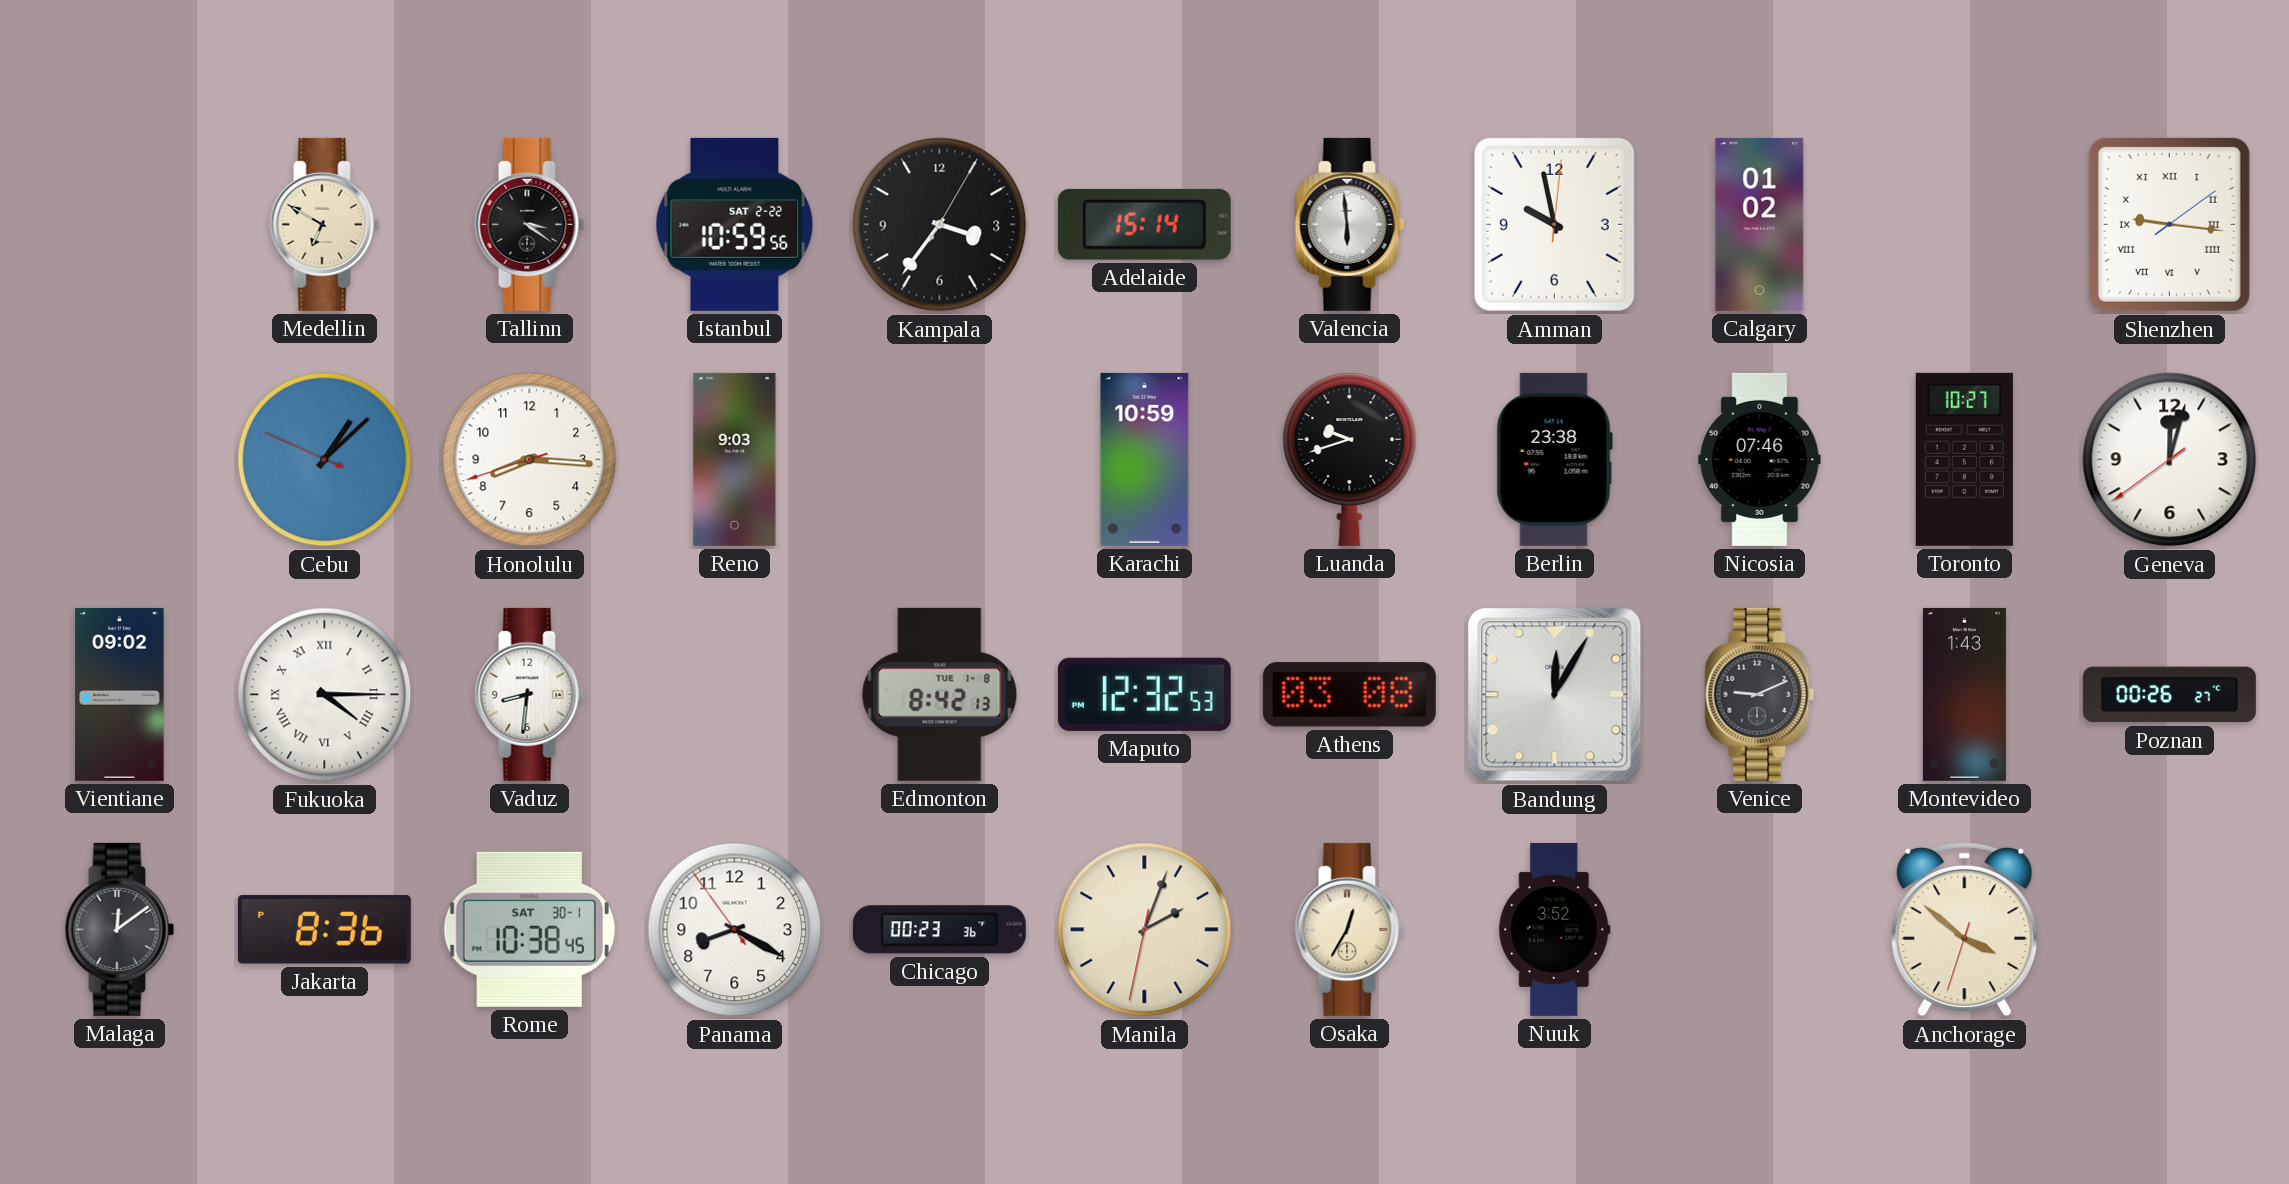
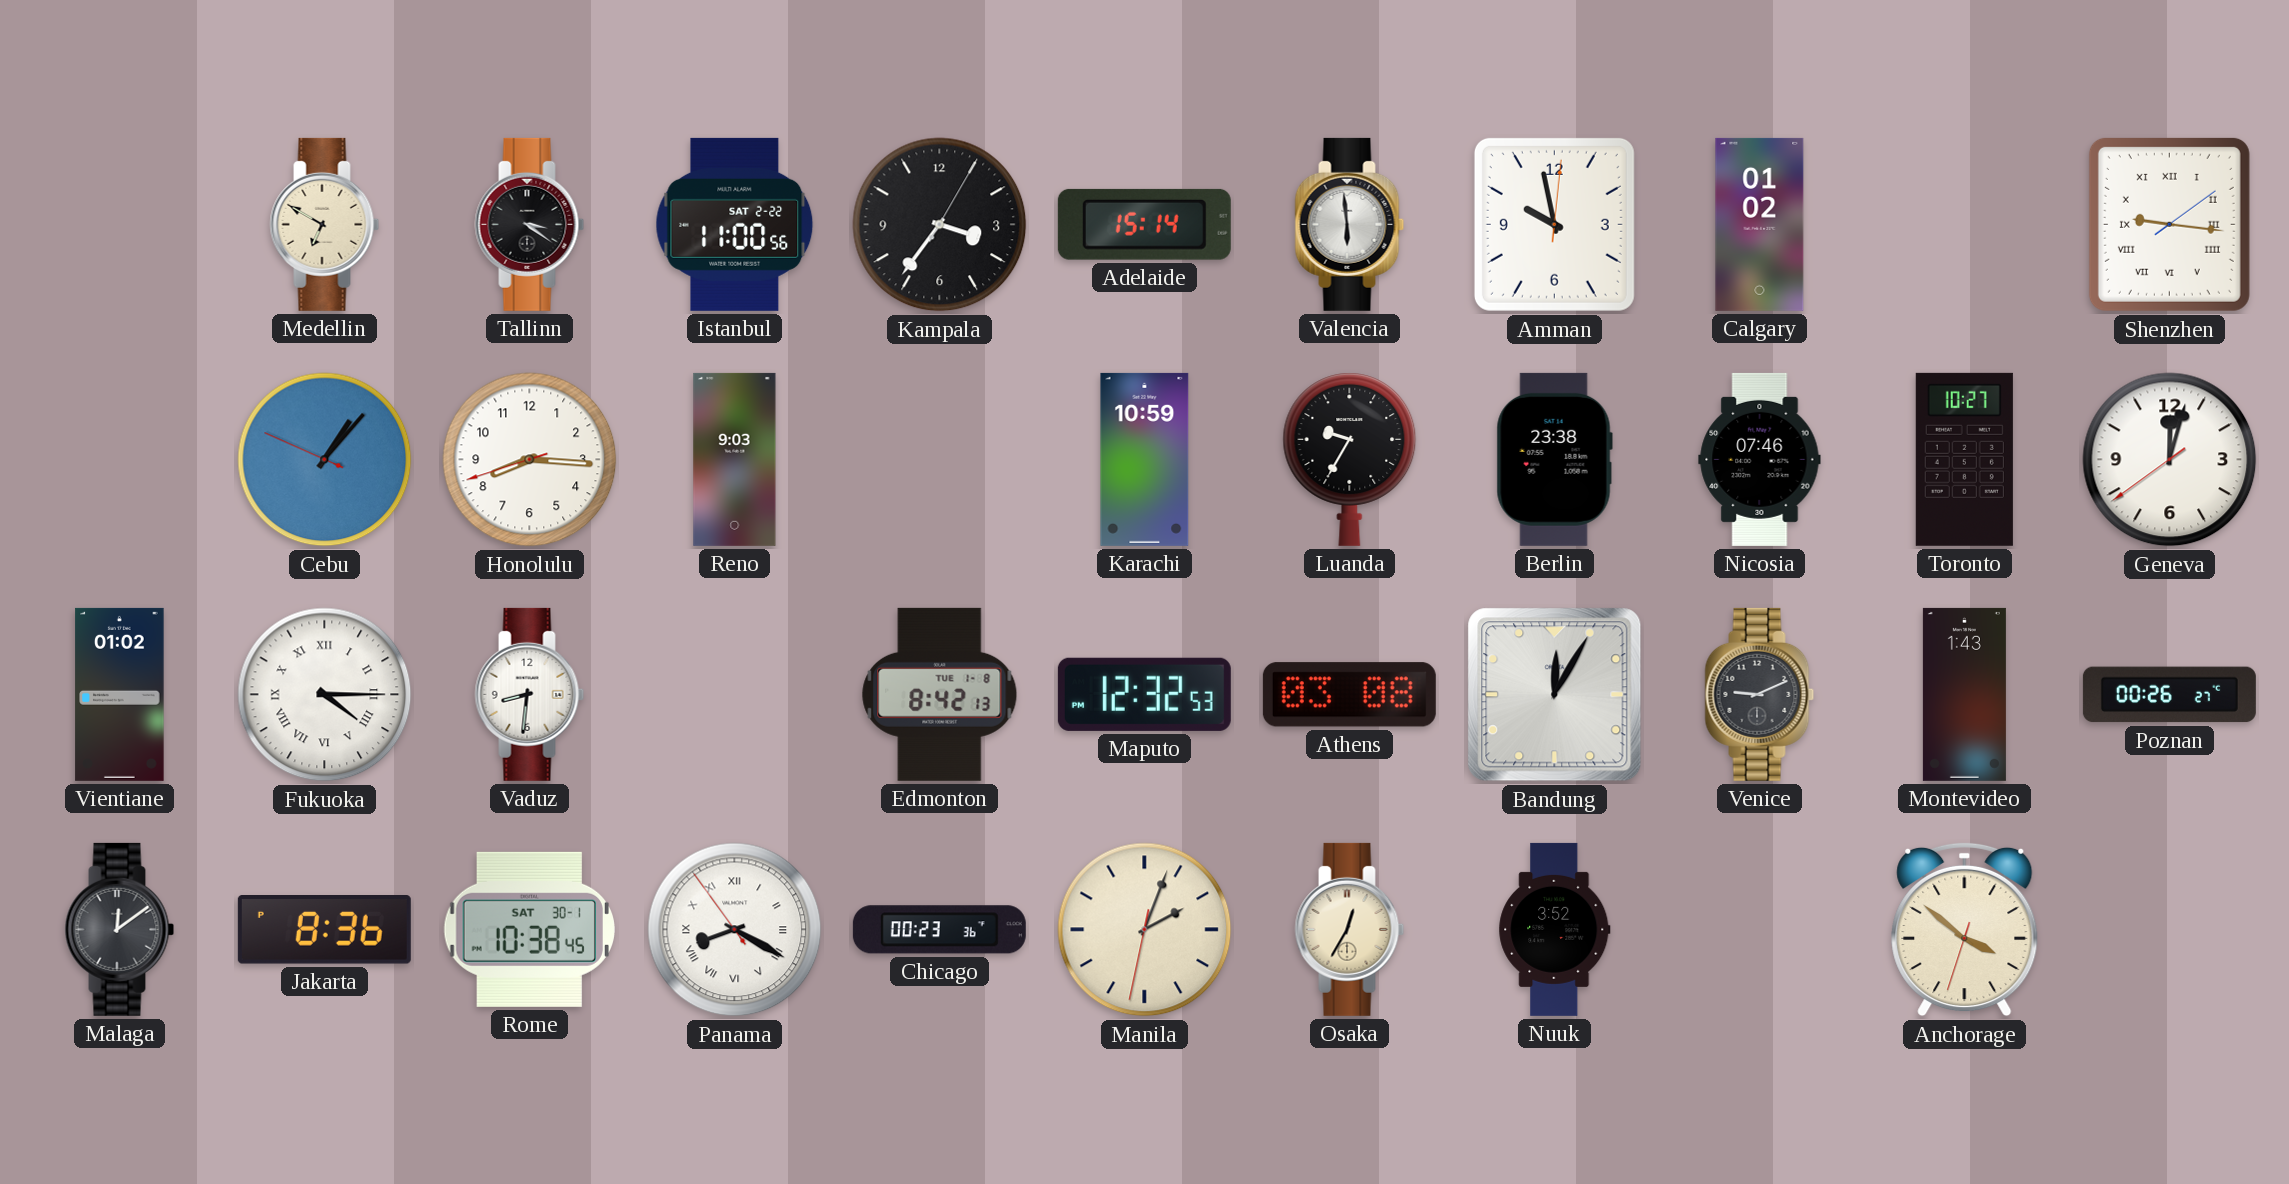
Istanbul: 10:59 -> 11:00 (735, 224)
Cebu: 1:07 -> 1:06 (325, 460)
Luanda: 9:42 -> 9:35 (1350, 459)
Vientiane: 09:02 -> 01:02 (120, 694)
Panama numerals: Arabic -> Roman (735, 930)
